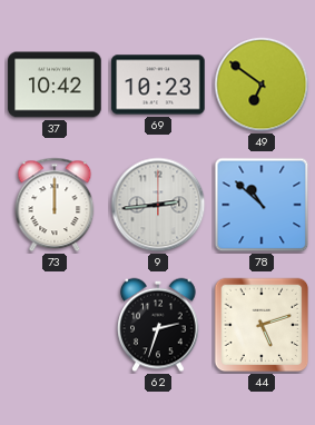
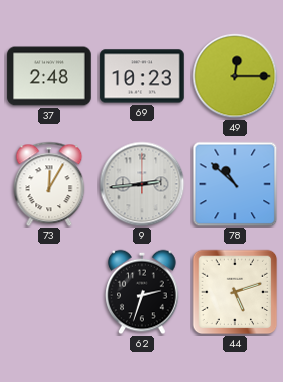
37: 10:42 -> 2:48 (49, 76)
49: 6:51 -> 12:15 (235, 76)
73: 12:00 -> 12:05 (49, 184)
